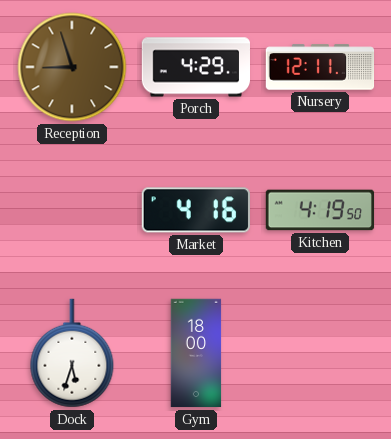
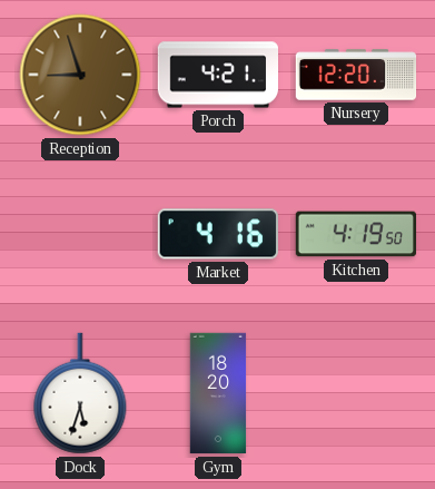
Porch: 4:29 -> 4:21 (218, 75)
Nursery: 12:11 -> 12:20 (356, 75)
Gym: 18:00 -> 18:20 (218, 393)
